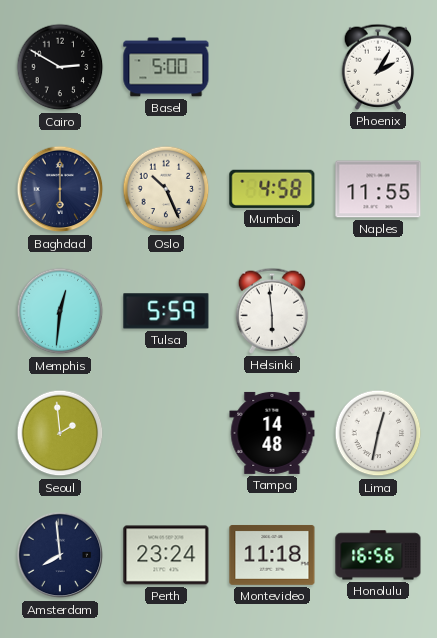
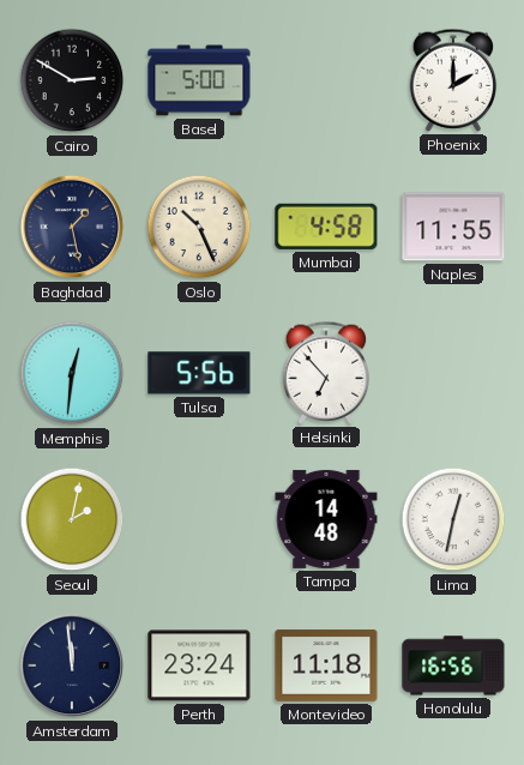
Phoenix: 2:05 -> 2:00 (453, 80)
Baghdad: 6:00 -> 1:28 (72, 227)
Tulsa: 5:59 -> 5:56 (199, 373)
Helsinki: 5:59 -> 6:53 (326, 373)
Seoul: 1:59 -> 2:02 (72, 519)
Amsterdam: 7:59 -> 11:59 (72, 665)
